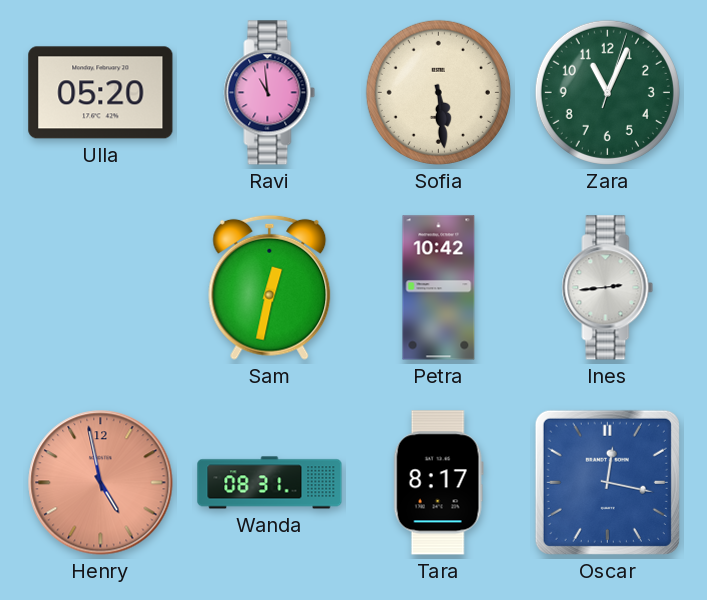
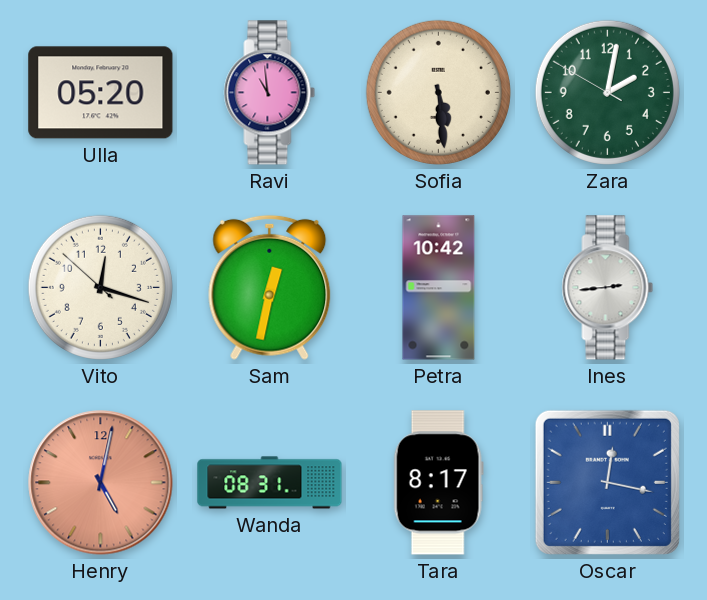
Zara: 11:04 -> 2:01 (607, 92)
Vito: none -> 12:17 (100, 287)
Henry: 4:58 -> 5:02 (101, 483)
